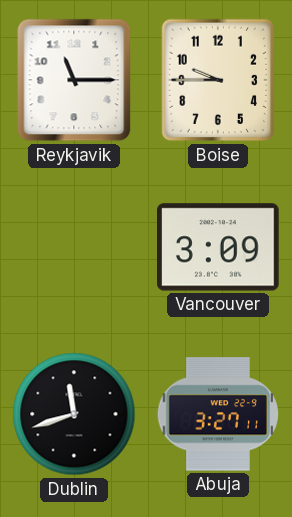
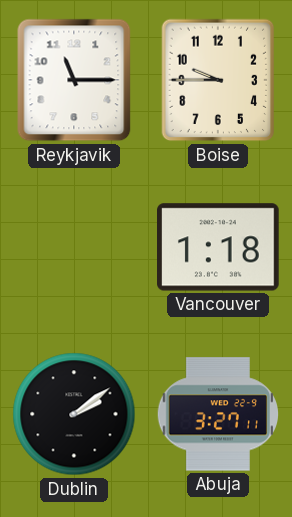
Vancouver: 3:09 -> 1:18 (219, 247)
Dublin: 11:42 -> 2:09 (74, 414)
